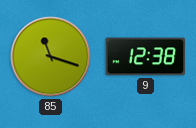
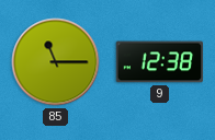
85: 11:18 -> 11:15 (56, 62)
